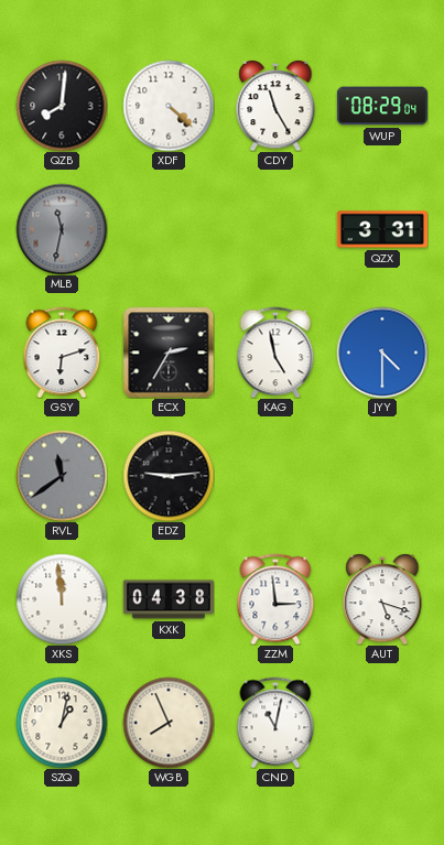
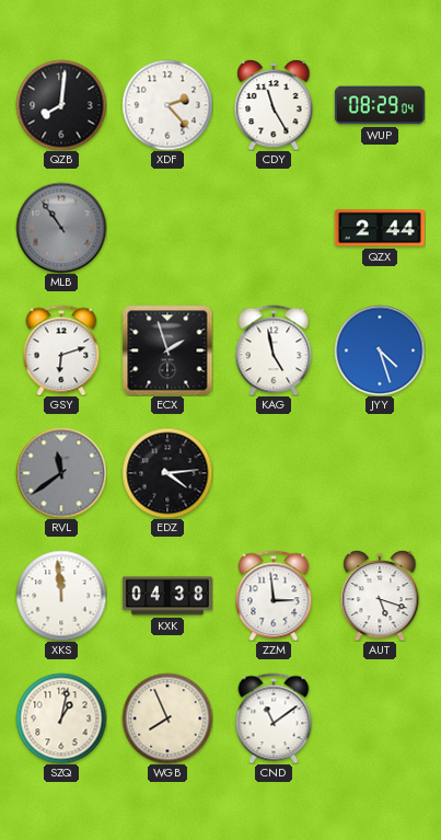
XDF: 4:22 -> 2:23 (167, 105)
MLB: 11:32 -> 10:54 (61, 228)
QZX: 3:31 -> 2:44 (380, 228)
ECX: 2:35 -> 1:57 (167, 350)
JYY: 4:30 -> 4:27 (380, 350)
EDZ: 9:14 -> 4:14 (167, 473)
CND: 11:02 -> 11:09 (274, 718)
